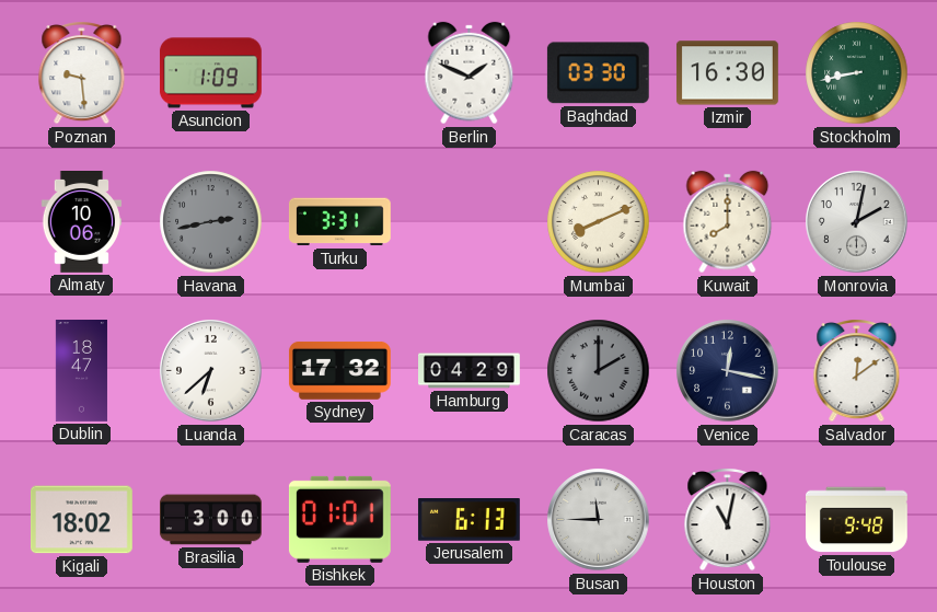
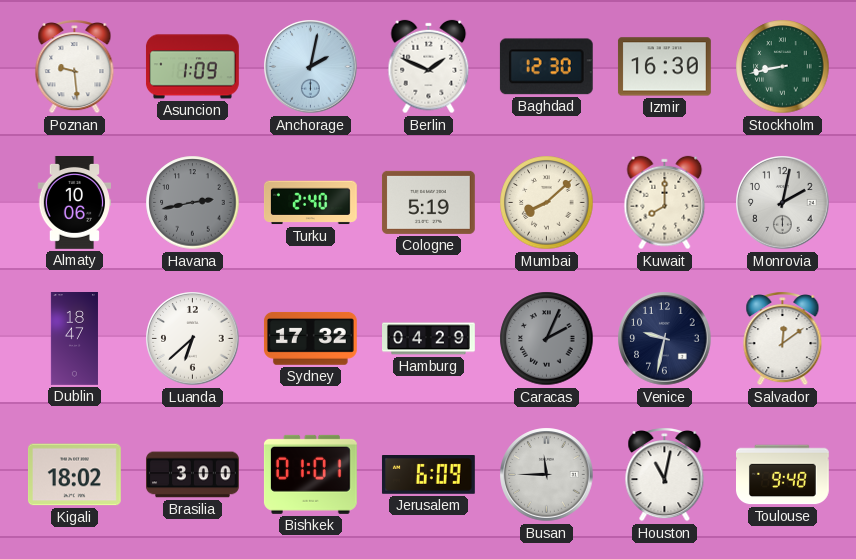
Anchorage: none -> 2:02 (311, 67)
Baghdad: 03:30 -> 12:30 (546, 67)
Turku: 3:31 -> 2:40 (311, 203)
Cologne: none -> 5:19 (428, 202)
Mumbai: 8:11 -> 8:08 (547, 203)
Caracas: 2:00 -> 2:04 (547, 339)
Venice: 12:17 -> 9:32 (665, 339)
Jerusalem: 6:13 -> 6:09 (428, 475)
